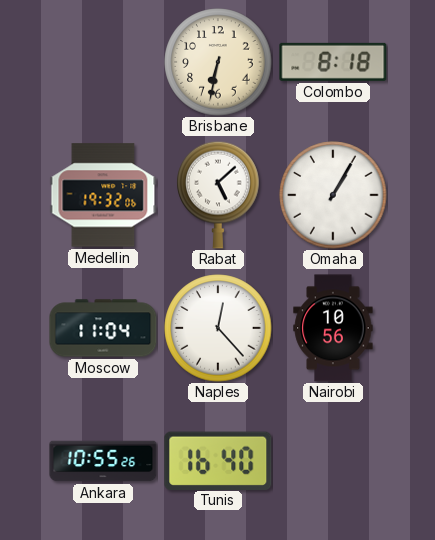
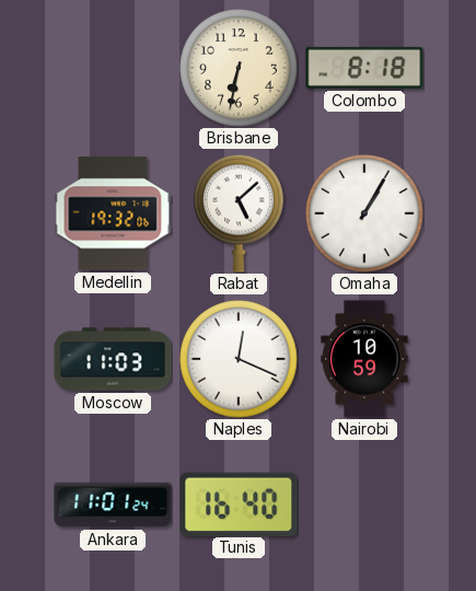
Moscow: 11:04 -> 11:03 (113, 359)
Naples: 12:23 -> 12:19 (239, 359)
Nairobi: 10:56 -> 10:59 (364, 359)
Ankara: 10:55 -> 11:01 (113, 505)
